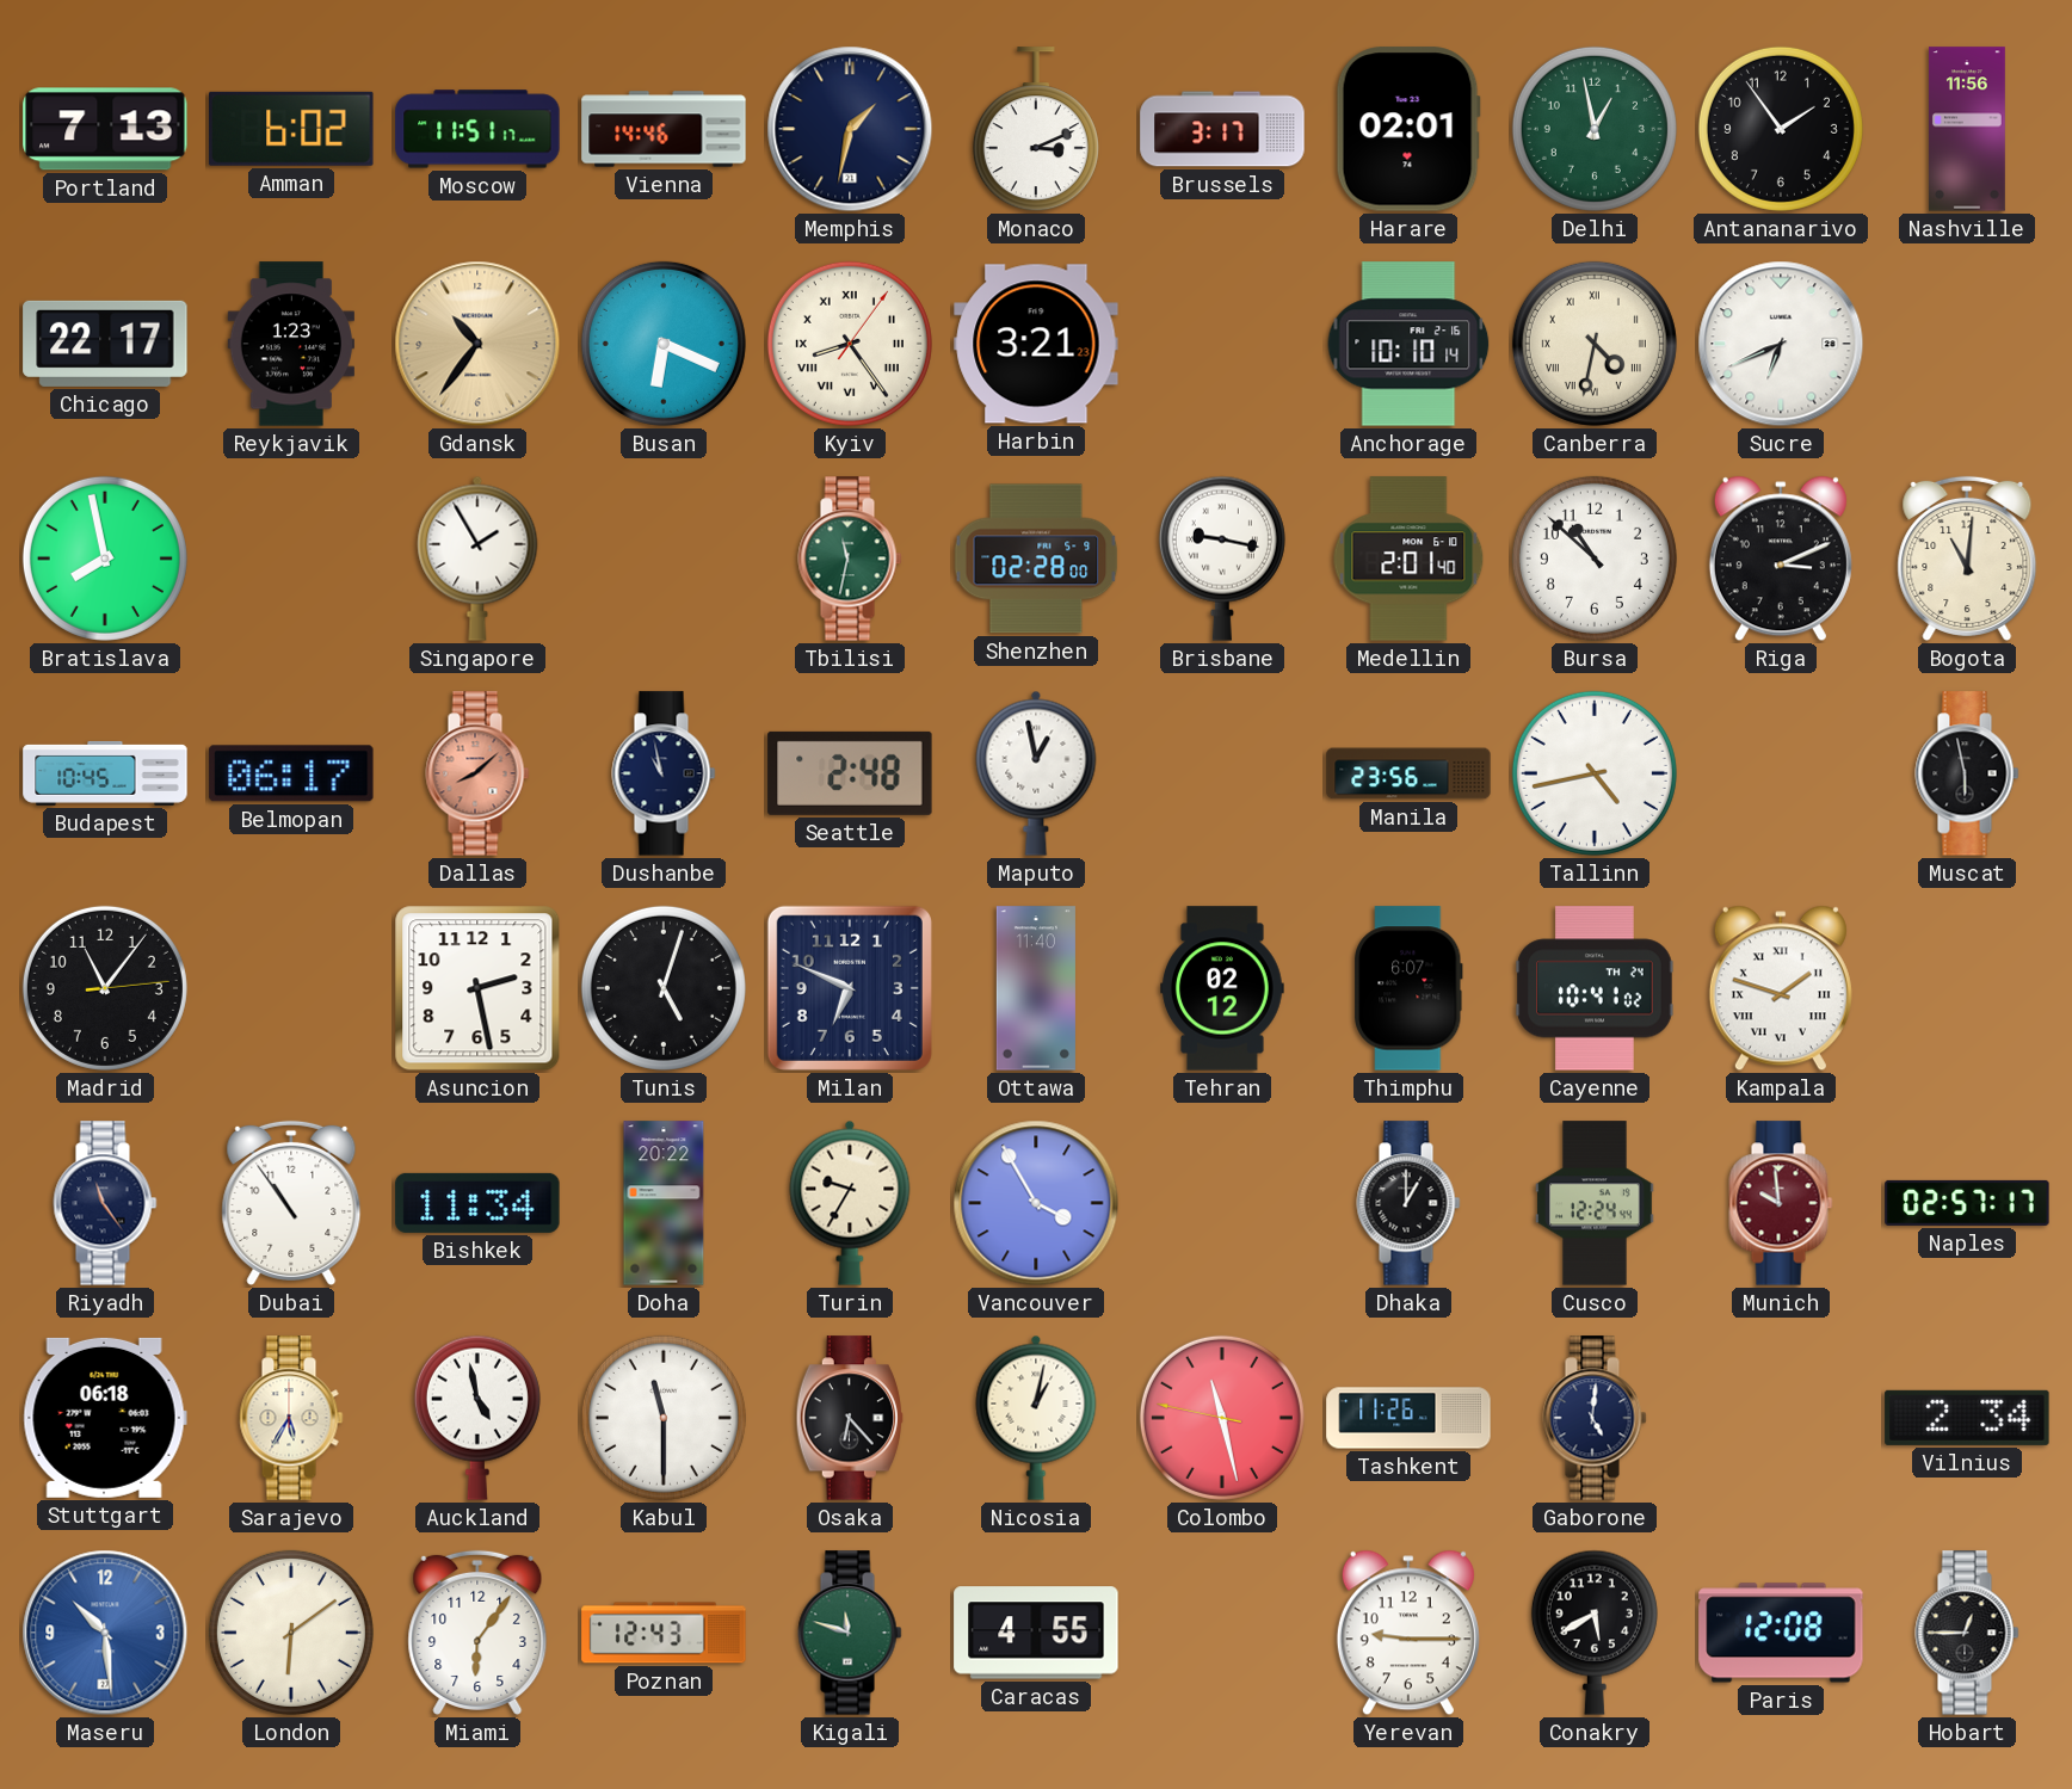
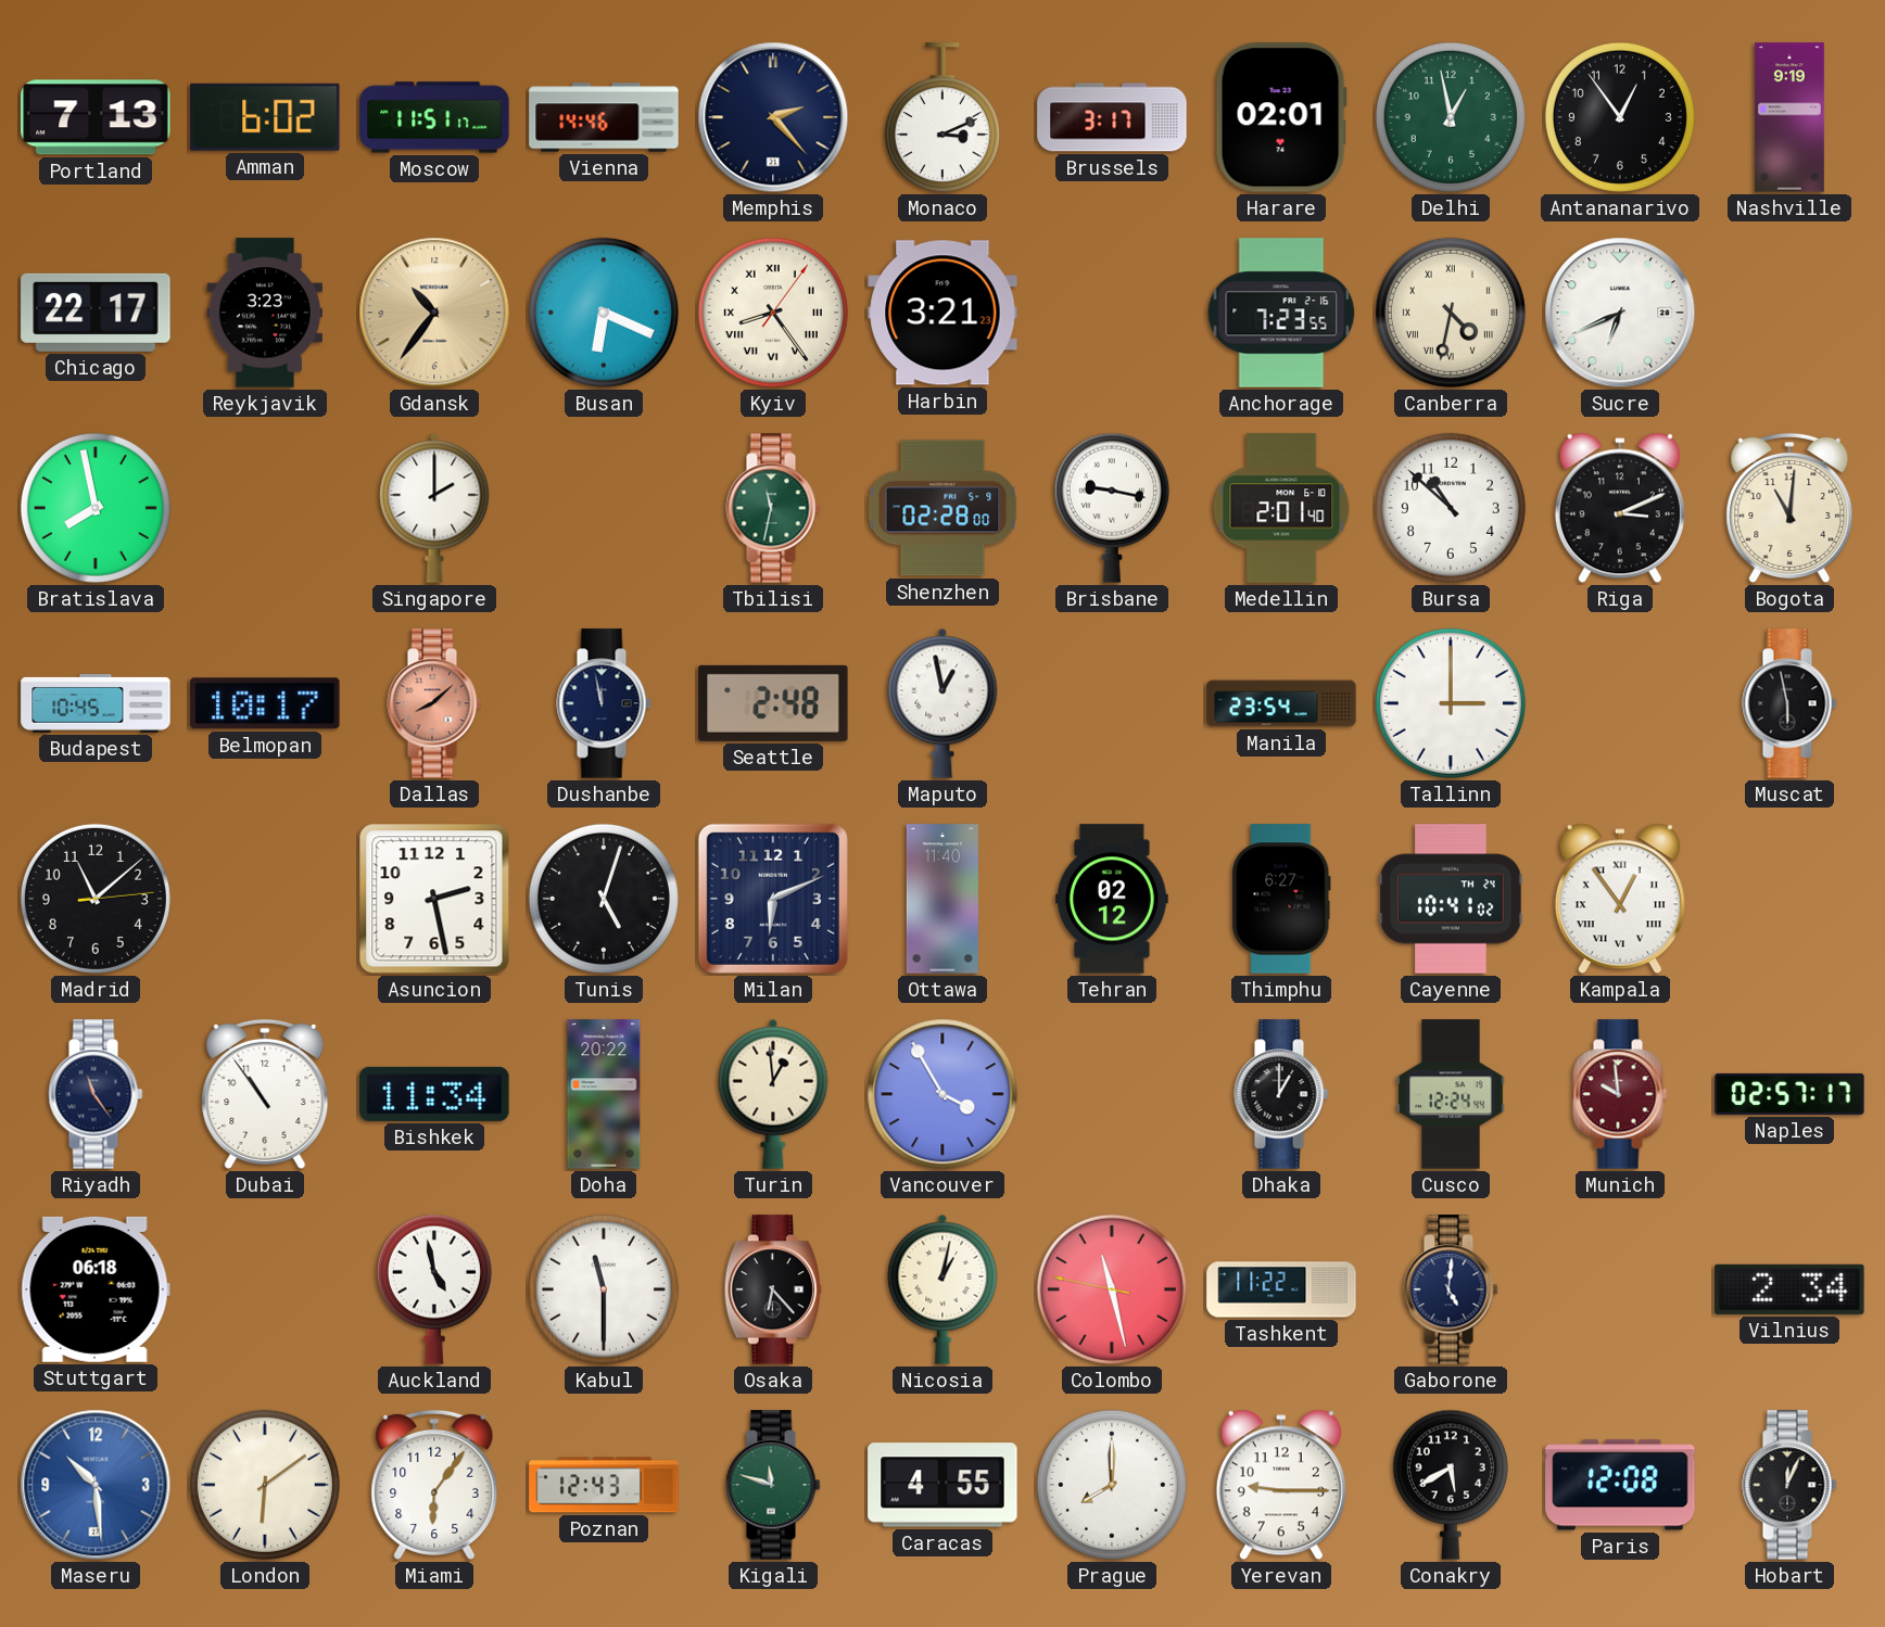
Memphis: 1:32 -> 2:23 (773, 117)
Antananarivo: 1:54 -> 12:54 (1620, 117)
Nashville: 11:56 -> 9:19 (1789, 117)
Reykjavik: 1:23 -> 3:23 (265, 313)
Anchorage: 10:10 -> 7:23 (1281, 313)
Singapore: 1:55 -> 2:00 (434, 508)
Belmopan: 06:17 -> 10:17 (265, 703)
Dushanbe: 10:58 -> 11:58 (604, 703)
Manila: 23:56 -> 23:54 (1281, 703)
Tallinn: 4:43 -> 3:00 (1451, 703)
Madrid: 11:06 -> 11:08 (96, 899)
Milan: 6:49 -> 6:11 (773, 899)
Thimphu: 6:07 -> 6:27 (1282, 899)
Kampala: 1:48 -> 12:54 (1620, 899)
Turin: 9:35 -> 12:59 (773, 1094)
Sarajevo: 5:35 -> none (291, 1418)
Tashkent: 11:26 -> 11:22 (1281, 1289)
Prague: none -> 8:00 (1112, 1485)
Hobart: 12:45 -> 12:04 (1789, 1485)
